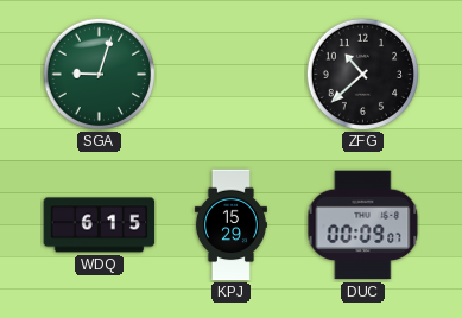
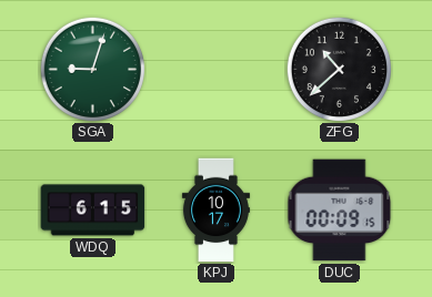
KPJ: 15:29 -> 10:17 (215, 211)
DUC: 00:09:07 -> 00:09:15 (340, 211)
